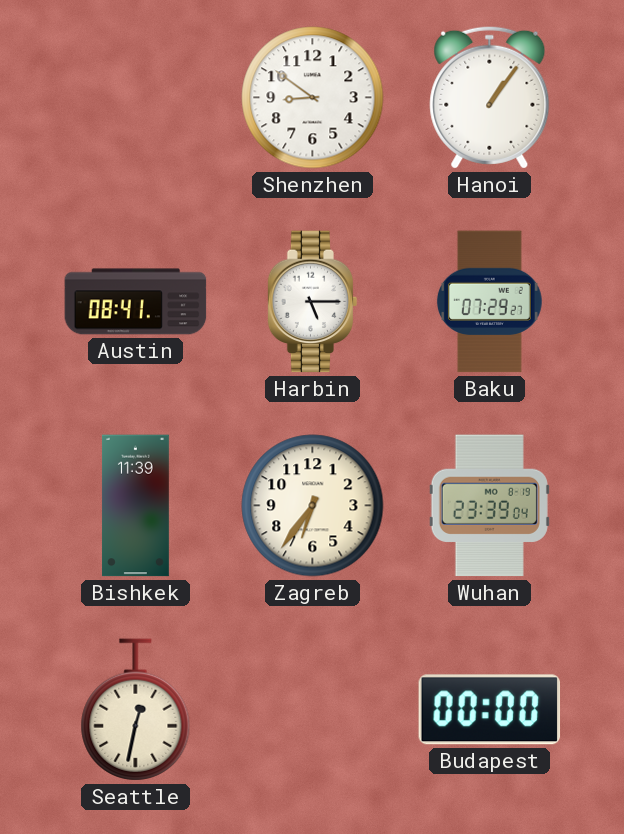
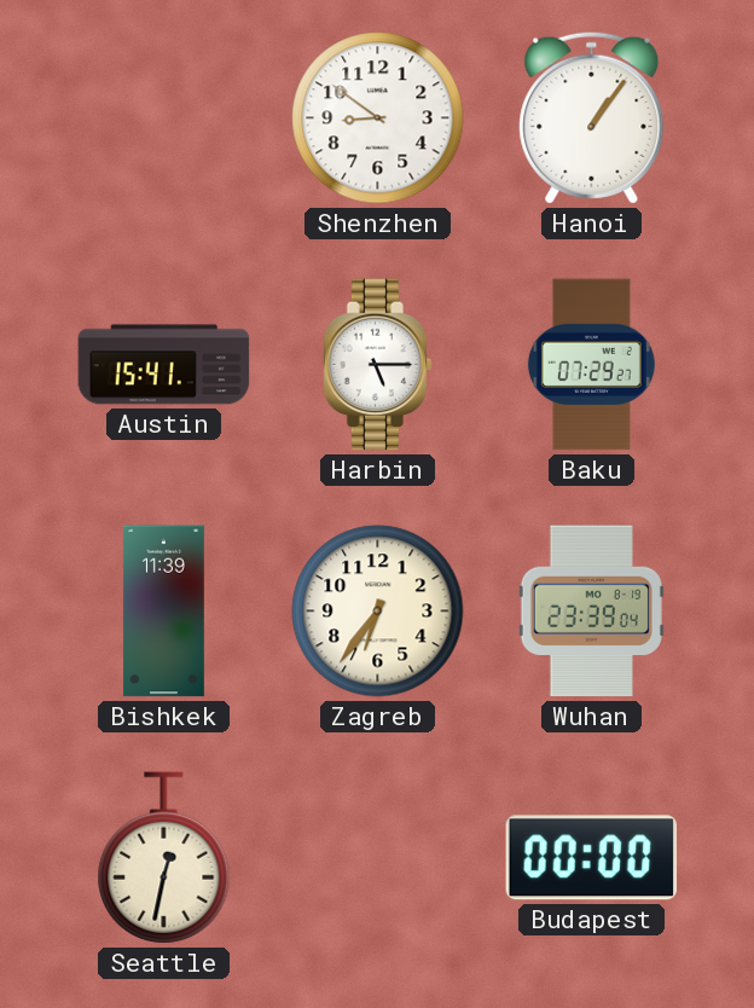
Austin: 08:41 -> 15:41 (164, 365)
